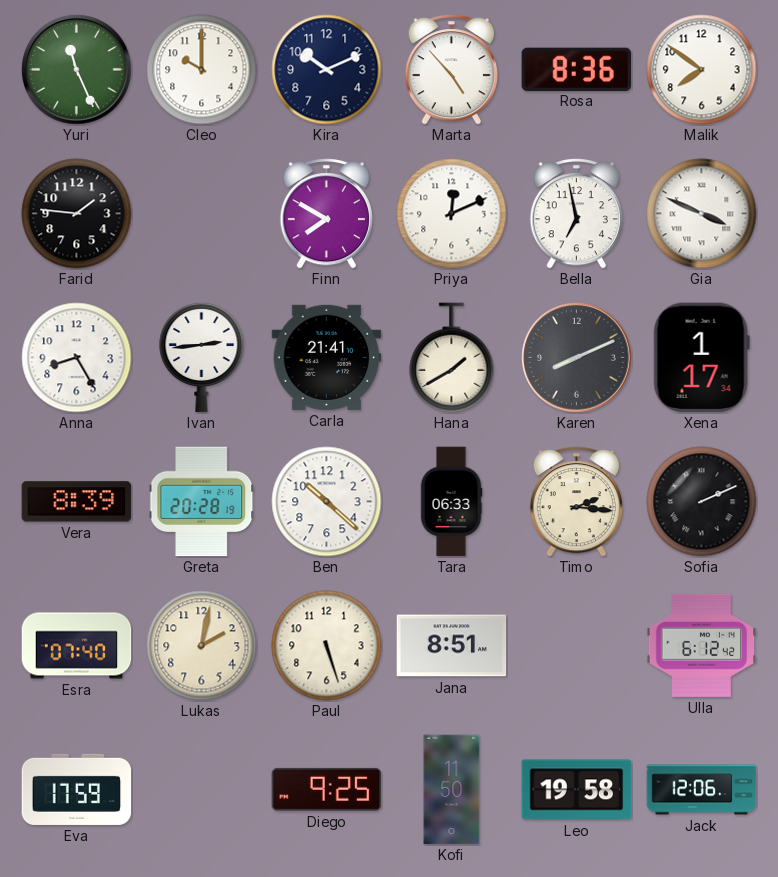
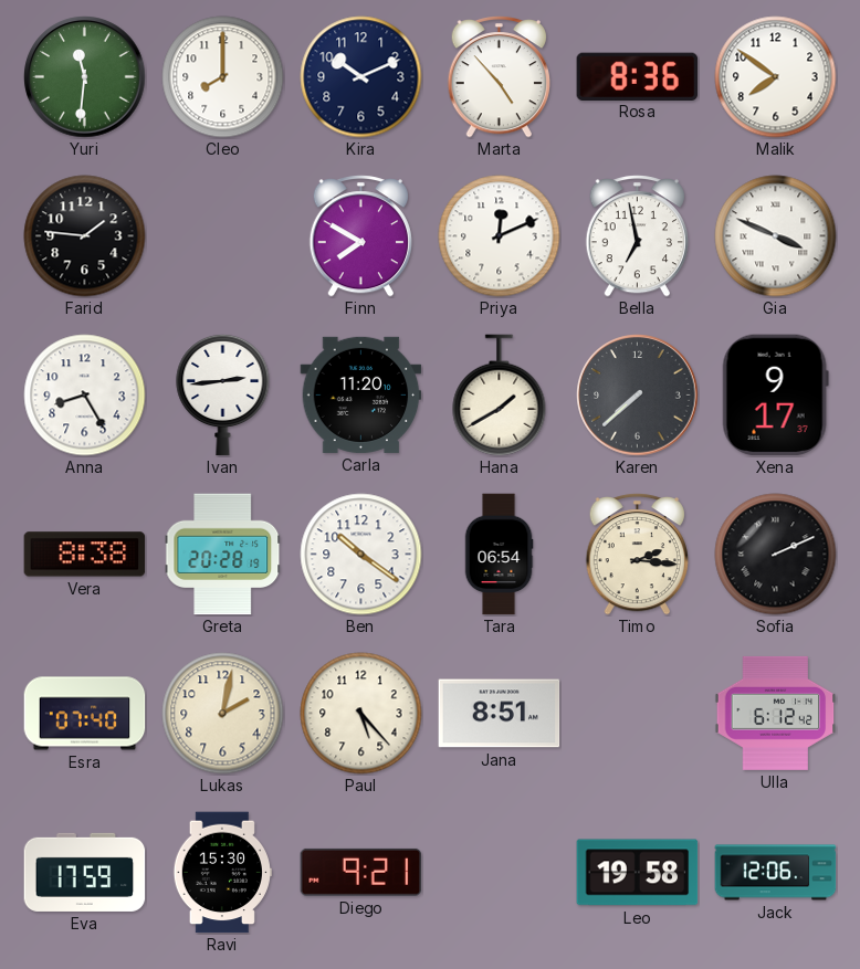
Yuri: 11:26 -> 11:31 (85, 77)
Cleo: 10:00 -> 8:00 (223, 77)
Carla: 21:41 -> 11:20 (361, 394)
Karen: 8:11 -> 7:38 (638, 396)
Xena: 1:17 -> 9:17 (775, 396)
Vera: 8:39 -> 8:38 (85, 555)
Ben: 10:22 -> 10:21 (361, 555)
Tara: 06:33 -> 06:54 (499, 555)
Paul: 5:27 -> 5:23 (361, 714)
Ravi: none -> 15:30 (222, 873)
Diego: 9:25 -> 9:21 (361, 872)
Kofi: 11:50 -> none (452, 790)
